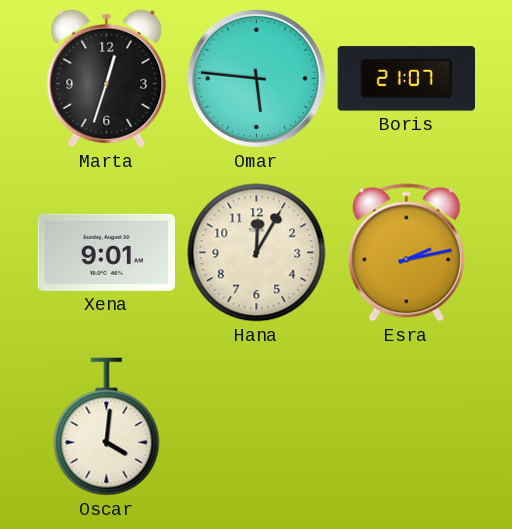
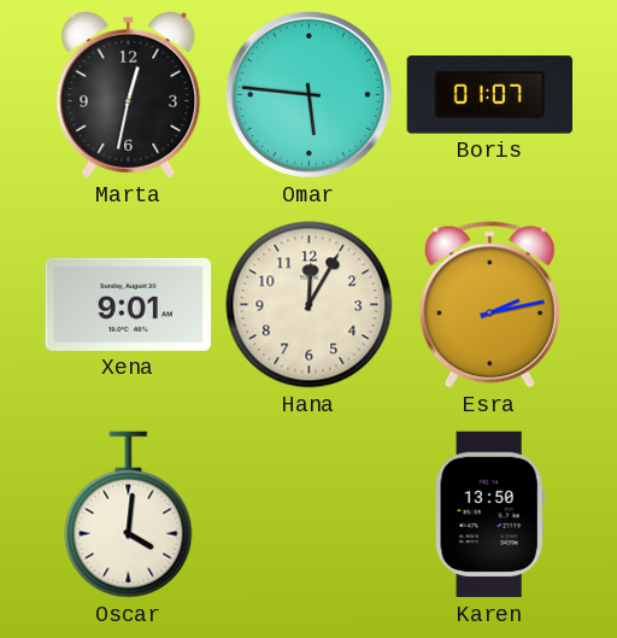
Marta: 12:33 -> 12:32 (129, 94)
Boris: 21:07 -> 01:07 (489, 95)
Karen: none -> 13:50 (489, 515)
